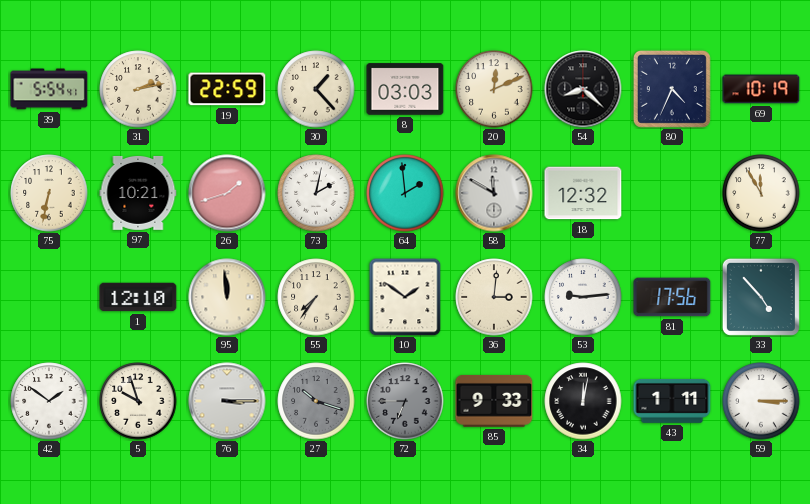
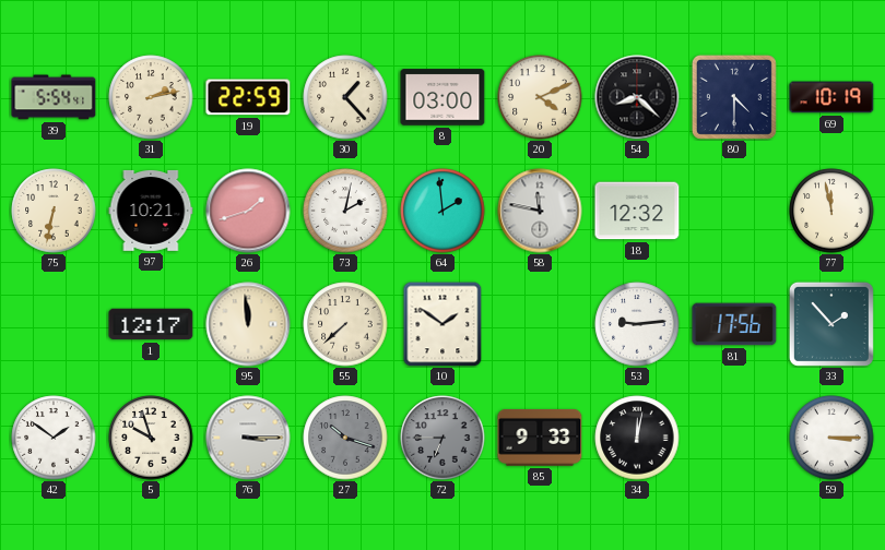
8: 03:03 -> 03:00 (442, 97)
20: 12:11 -> 4:11 (540, 97)
80: 4:34 -> 4:30 (734, 97)
58: 11:50 -> 11:47 (540, 211)
77: 11:55 -> 11:58 (831, 211)
1: 12:10 -> 12:17 (151, 324)
55: 7:36 -> 7:38 (345, 324)
36: 3:01 -> none (494, 297)
33: 4:53 -> 1:53 (831, 324)
43: 1:11 -> none (672, 401)
